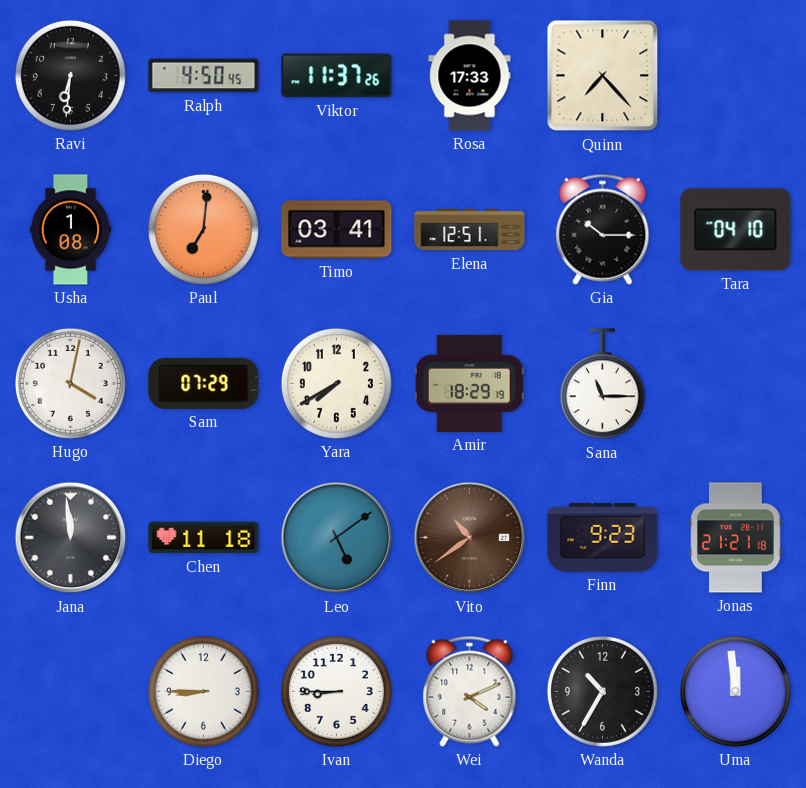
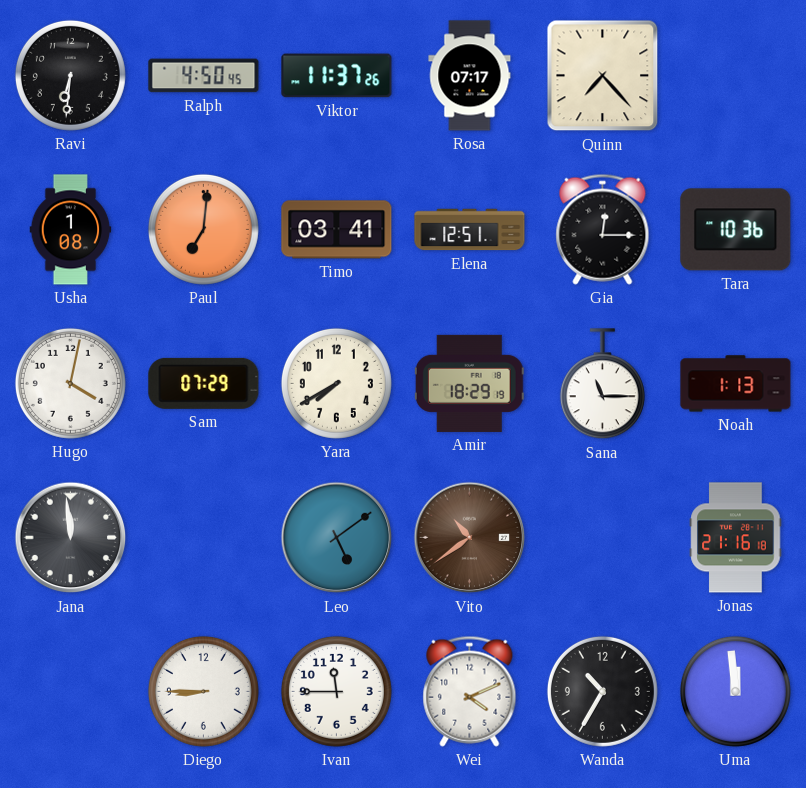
Rosa: 17:33 -> 07:17 (470, 76)
Gia: 10:15 -> 12:15 (603, 229)
Tara: 04:10 -> 10:36 (736, 230)
Noah: none -> 1:13 (736, 384)
Chen: 11:18 -> none (204, 538)
Finn: 9:23 -> none (603, 538)
Jonas: 21:21 -> 21:16 (736, 538)
Ivan: 8:45 -> 11:45 (336, 691)
